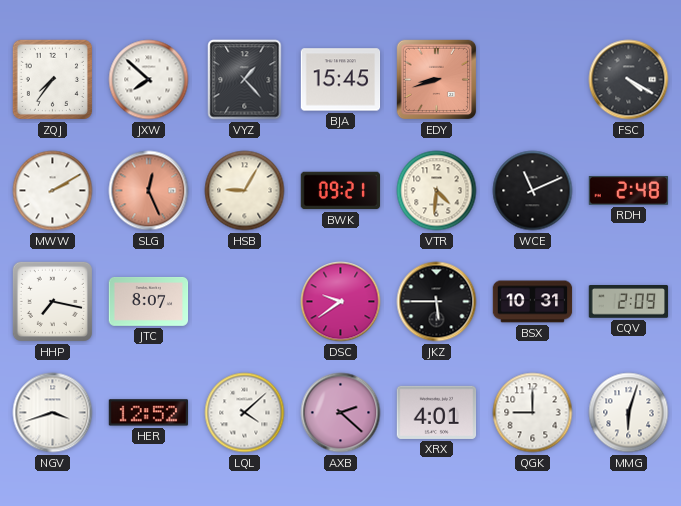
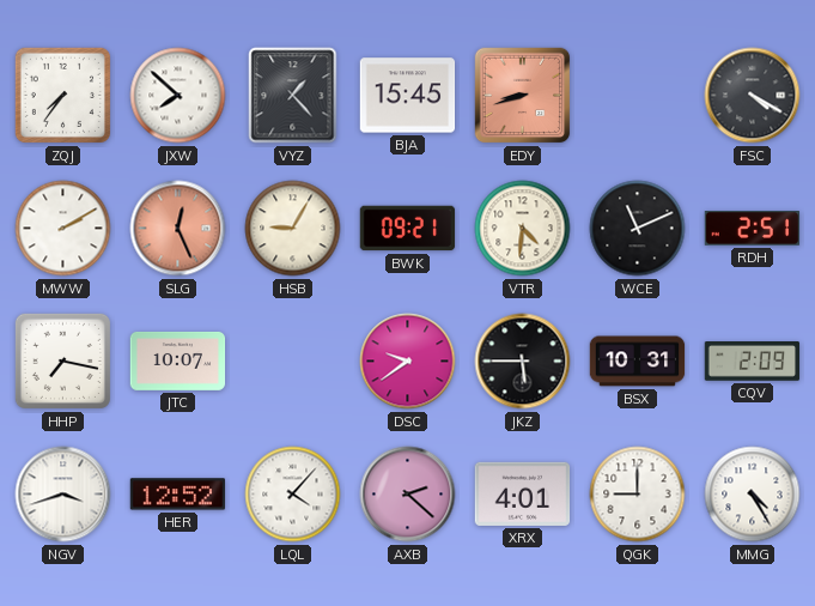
RDH: 2:48 -> 2:51 (753, 229)
JTC: 8:07 -> 10:07 (178, 360)
LQL: 4:08 -> 4:07 (293, 495)
MMG: 6:03 -> 4:25 (753, 495)
